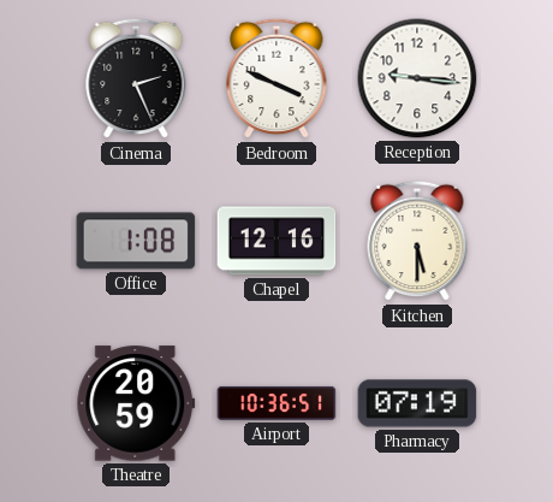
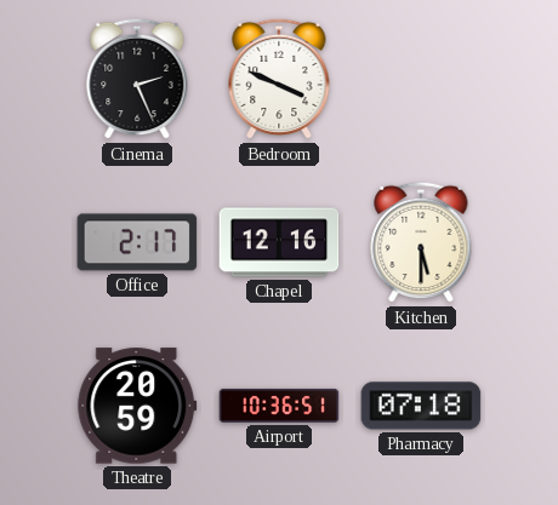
Reception: 9:16 -> none (417, 78)
Office: 1:08 -> 2:17 (137, 242)
Pharmacy: 07:19 -> 07:18 (421, 406)
